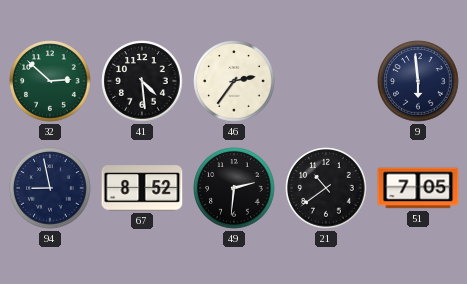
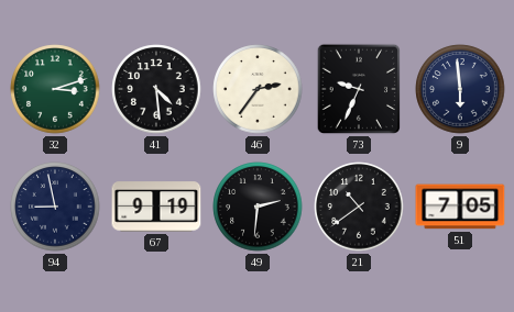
32: 2:52 -> 3:12 (55, 89)
73: none -> 9:34 (358, 89)
67: 8:52 -> 9:19 (156, 207)
